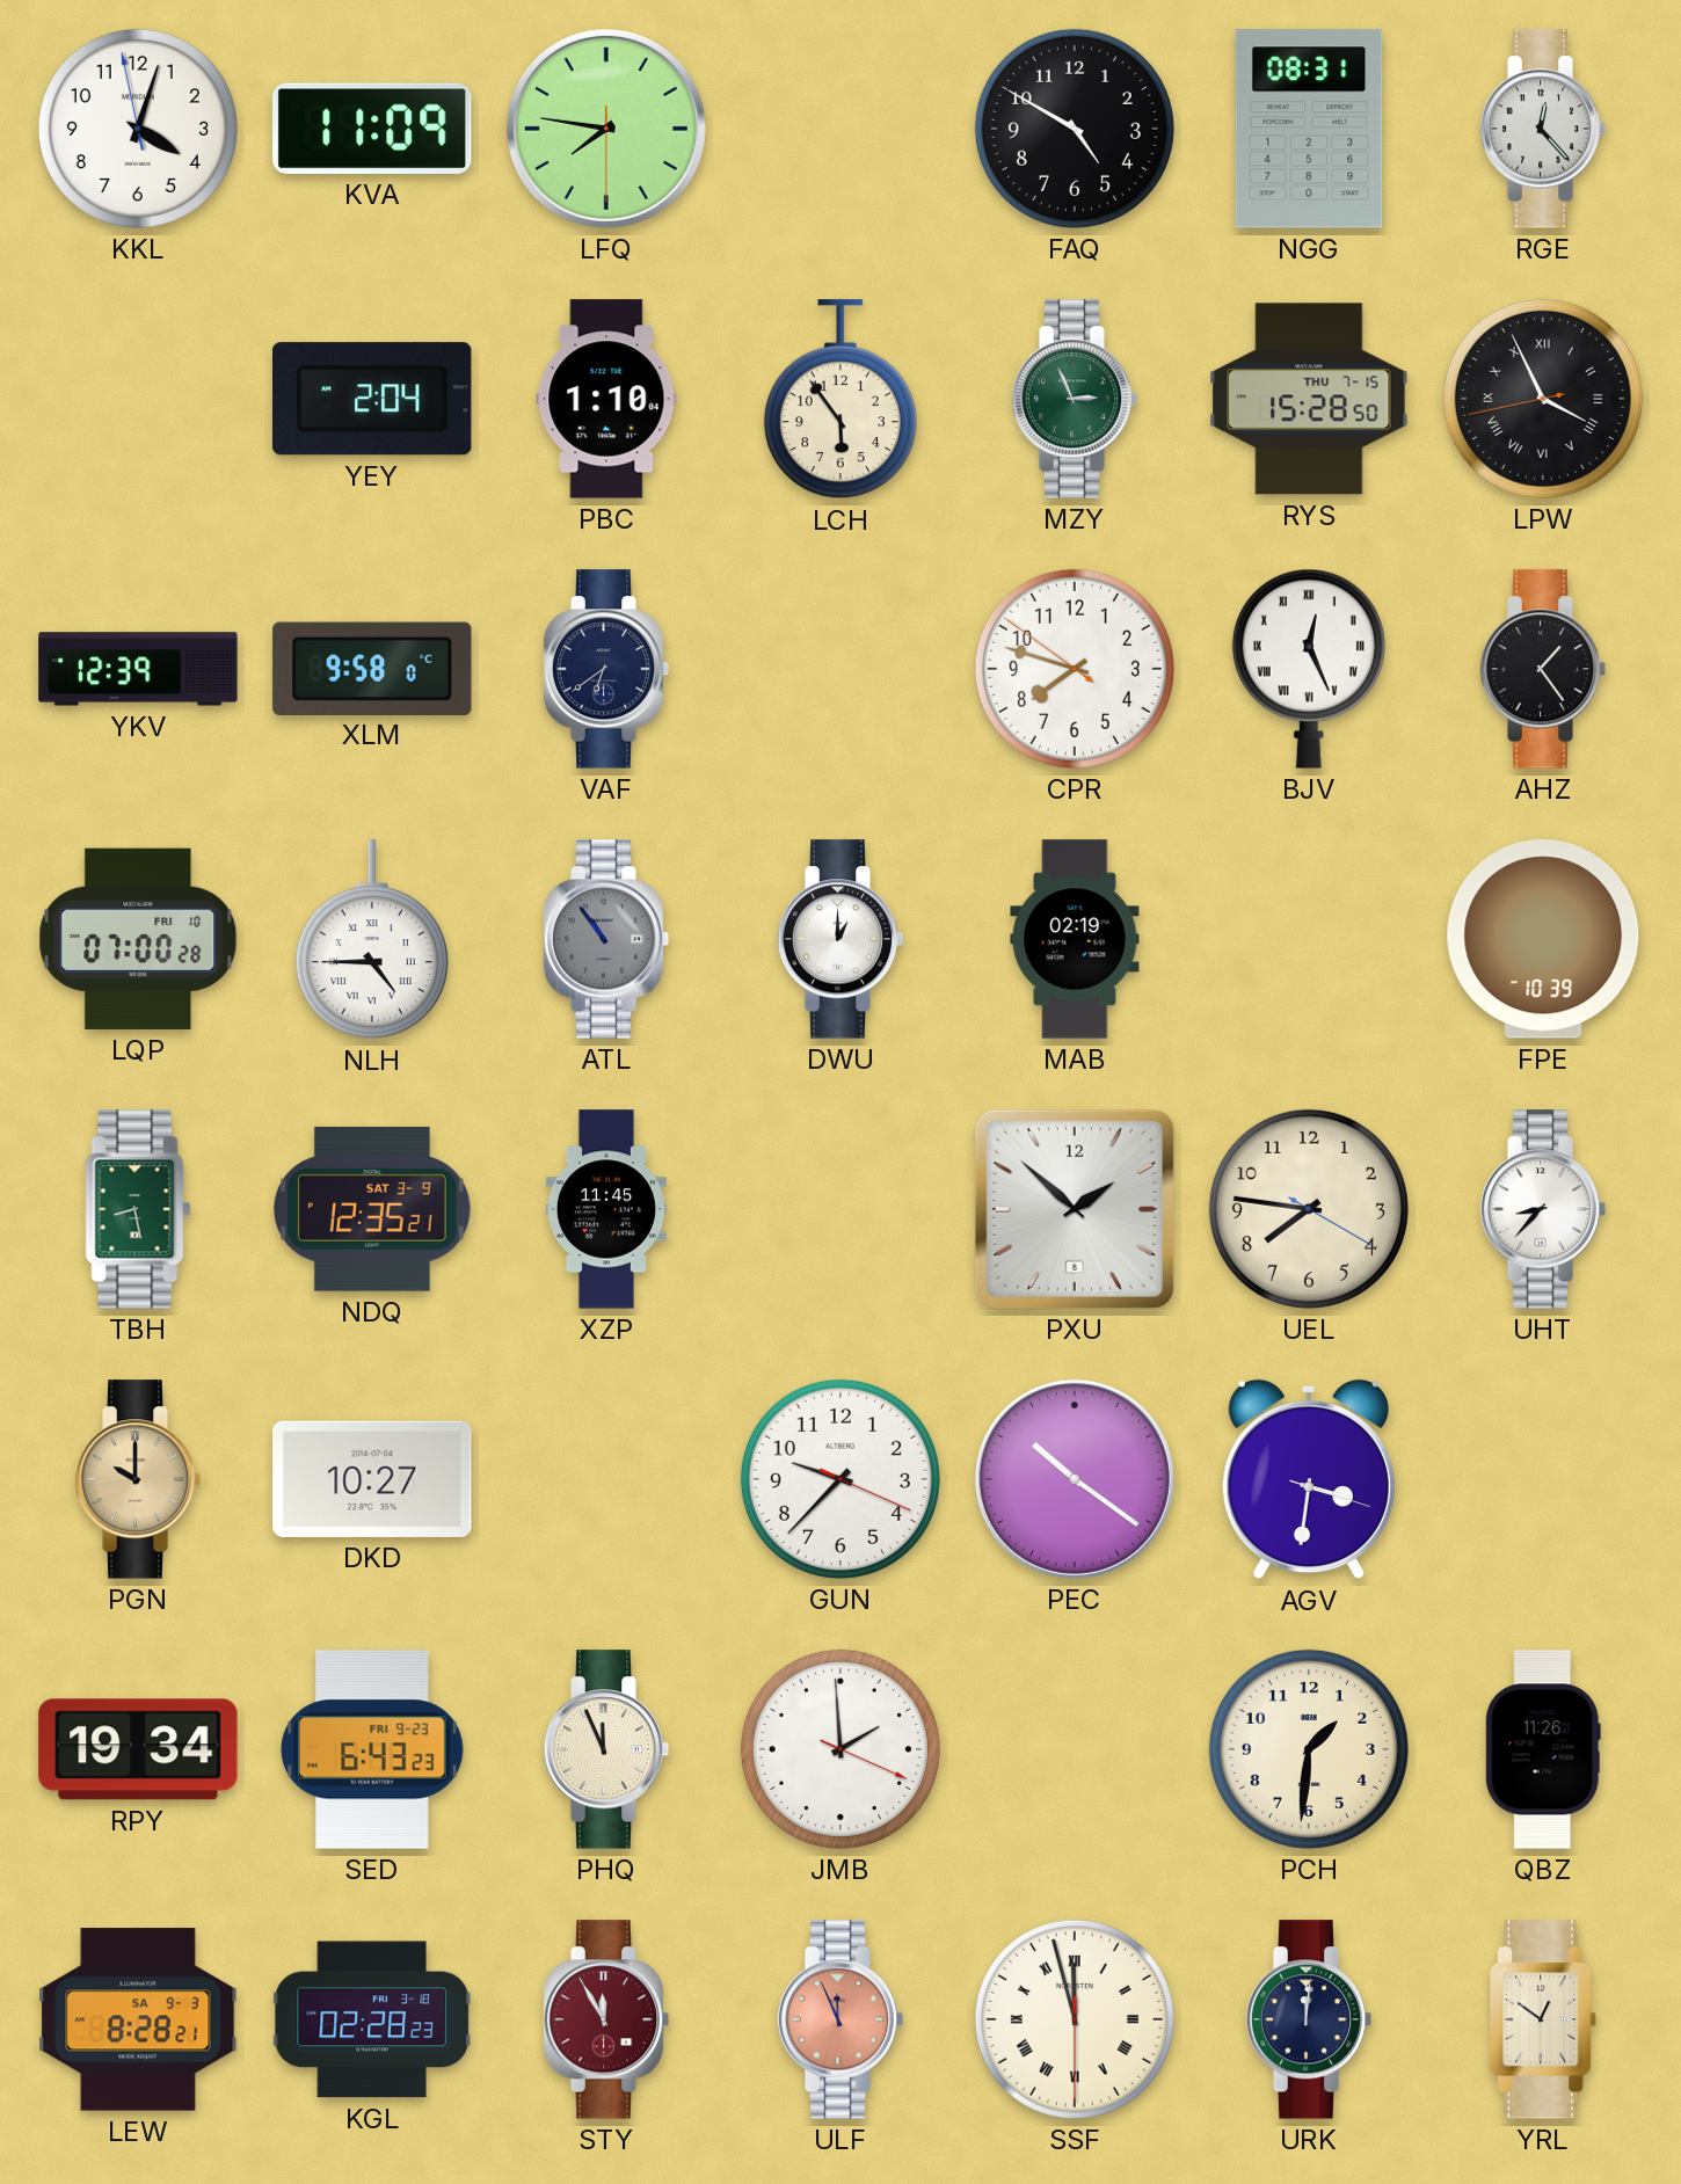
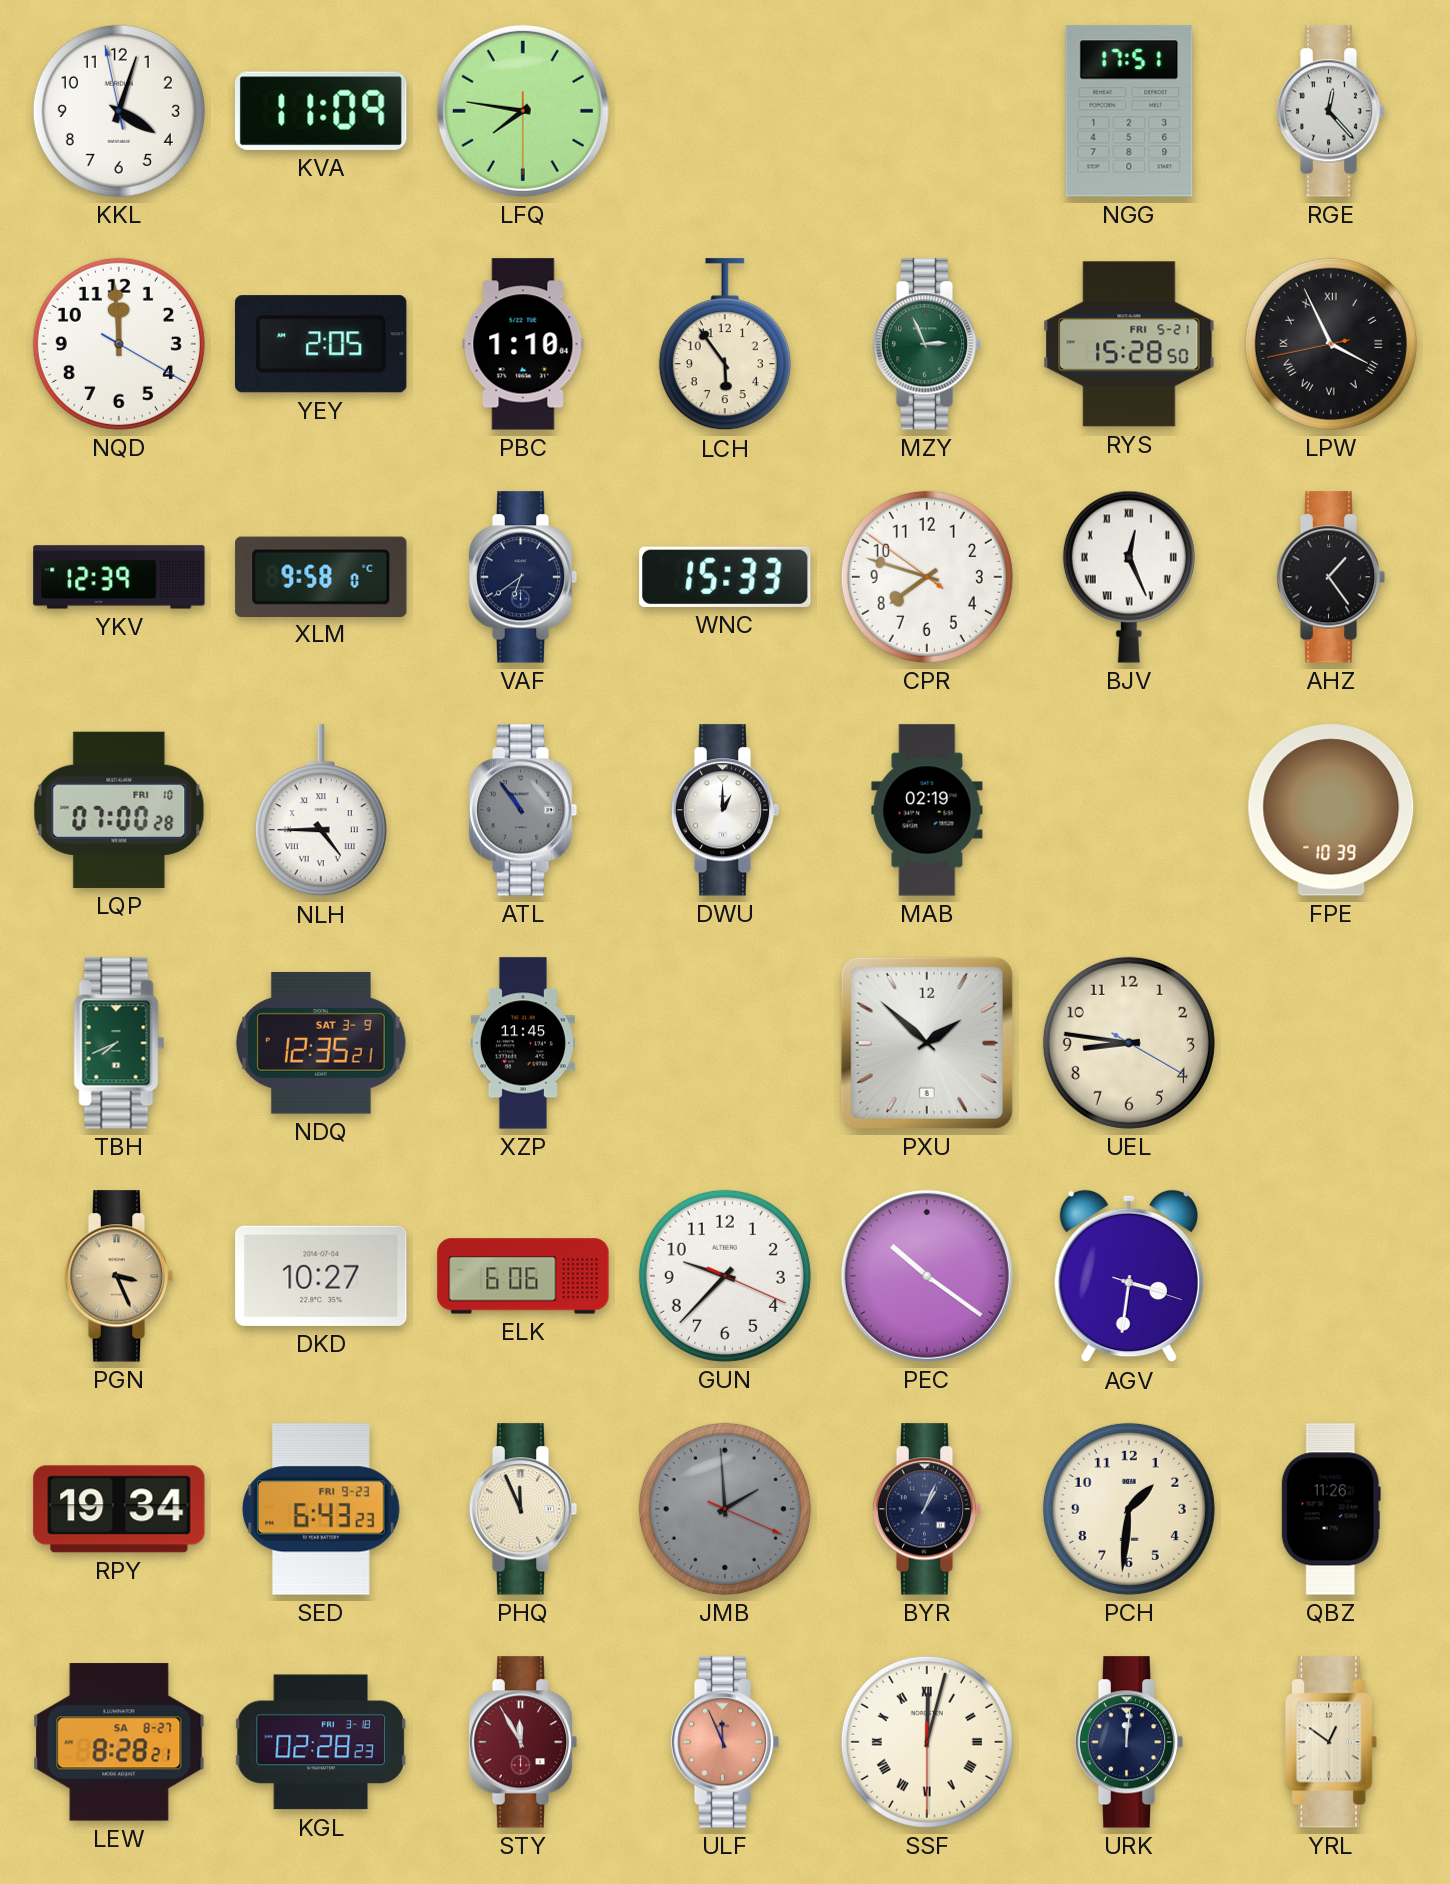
FAQ: 4:50 -> none (1075, 129)
NGG: 08:31 -> 17:51 (1129, 111)
NQD: none -> 11:59 (119, 344)
YEY: 2:04 -> 2:05 (322, 344)
RYS date: THU 7-15 -> FRI 5-21 (1129, 344)
WNC: none -> 15:33 (725, 577)
TBH: 8:28 -> 7:41 (119, 1043)
UEL: 7:46 -> 8:46 (1129, 1043)
UHT: 8:37 -> none (1543, 1209)
PGN: 10:00 -> 3:26 (119, 1276)
ELK: none -> 6:06 (523, 1276)
JMB dial: white -> grey (725, 1509)
BYR: none -> 1:04 (927, 1509)
LEW date: SA 9-3 -> SA 8-27 (119, 1742)
SSF: 11:57 -> 12:02 (927, 1742)
